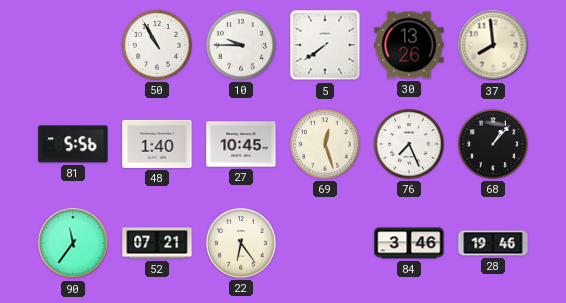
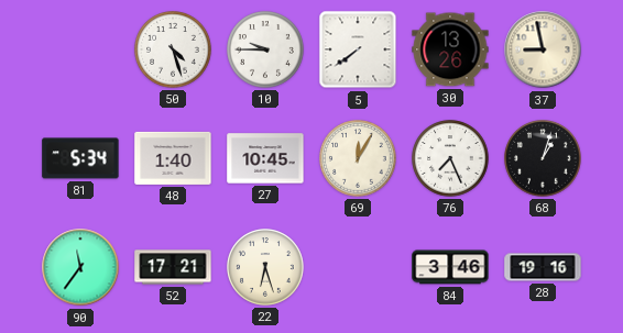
50: 10:55 -> 4:27 (173, 49)
37: 7:59 -> 8:58 (543, 49)
81: 5:56 -> 5:34 (80, 158)
69: 12:27 -> 12:05 (358, 158)
68: 1:07 -> 1:03 (543, 158)
52: 07:21 -> 17:21 (173, 267)
22: 6:24 -> 6:27 (265, 267)
28: 19:46 -> 19:16 (543, 267)
